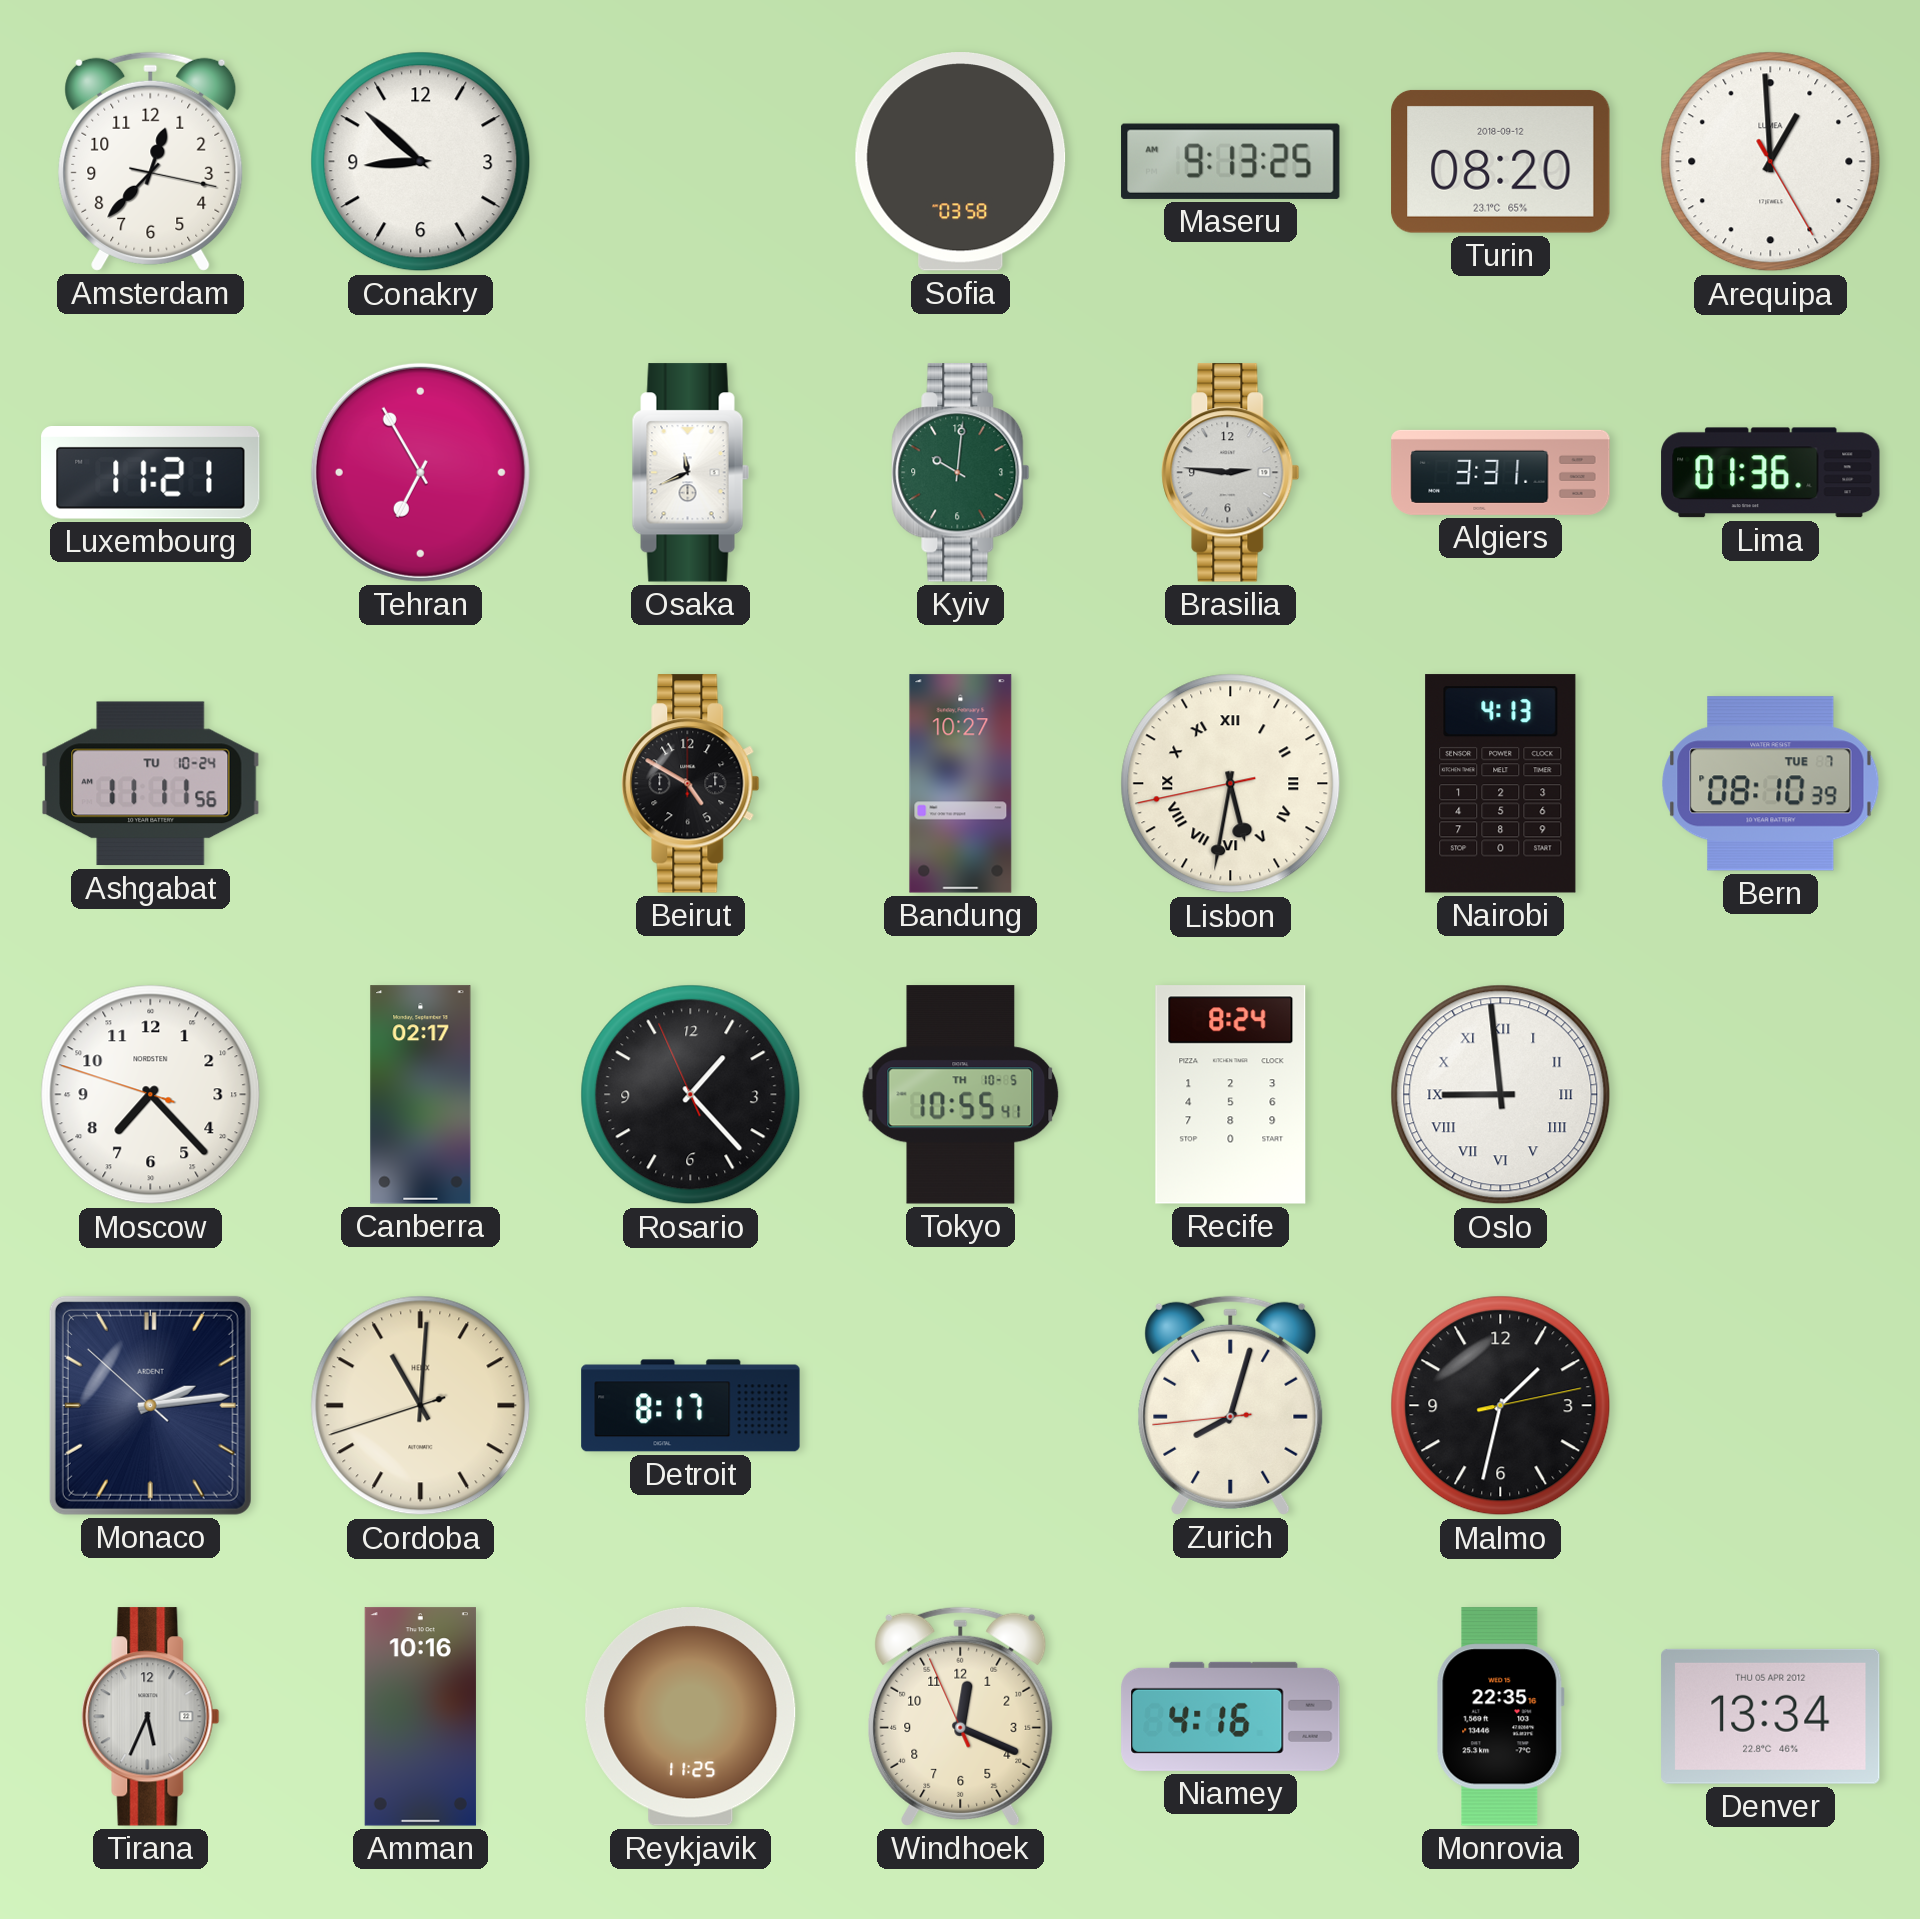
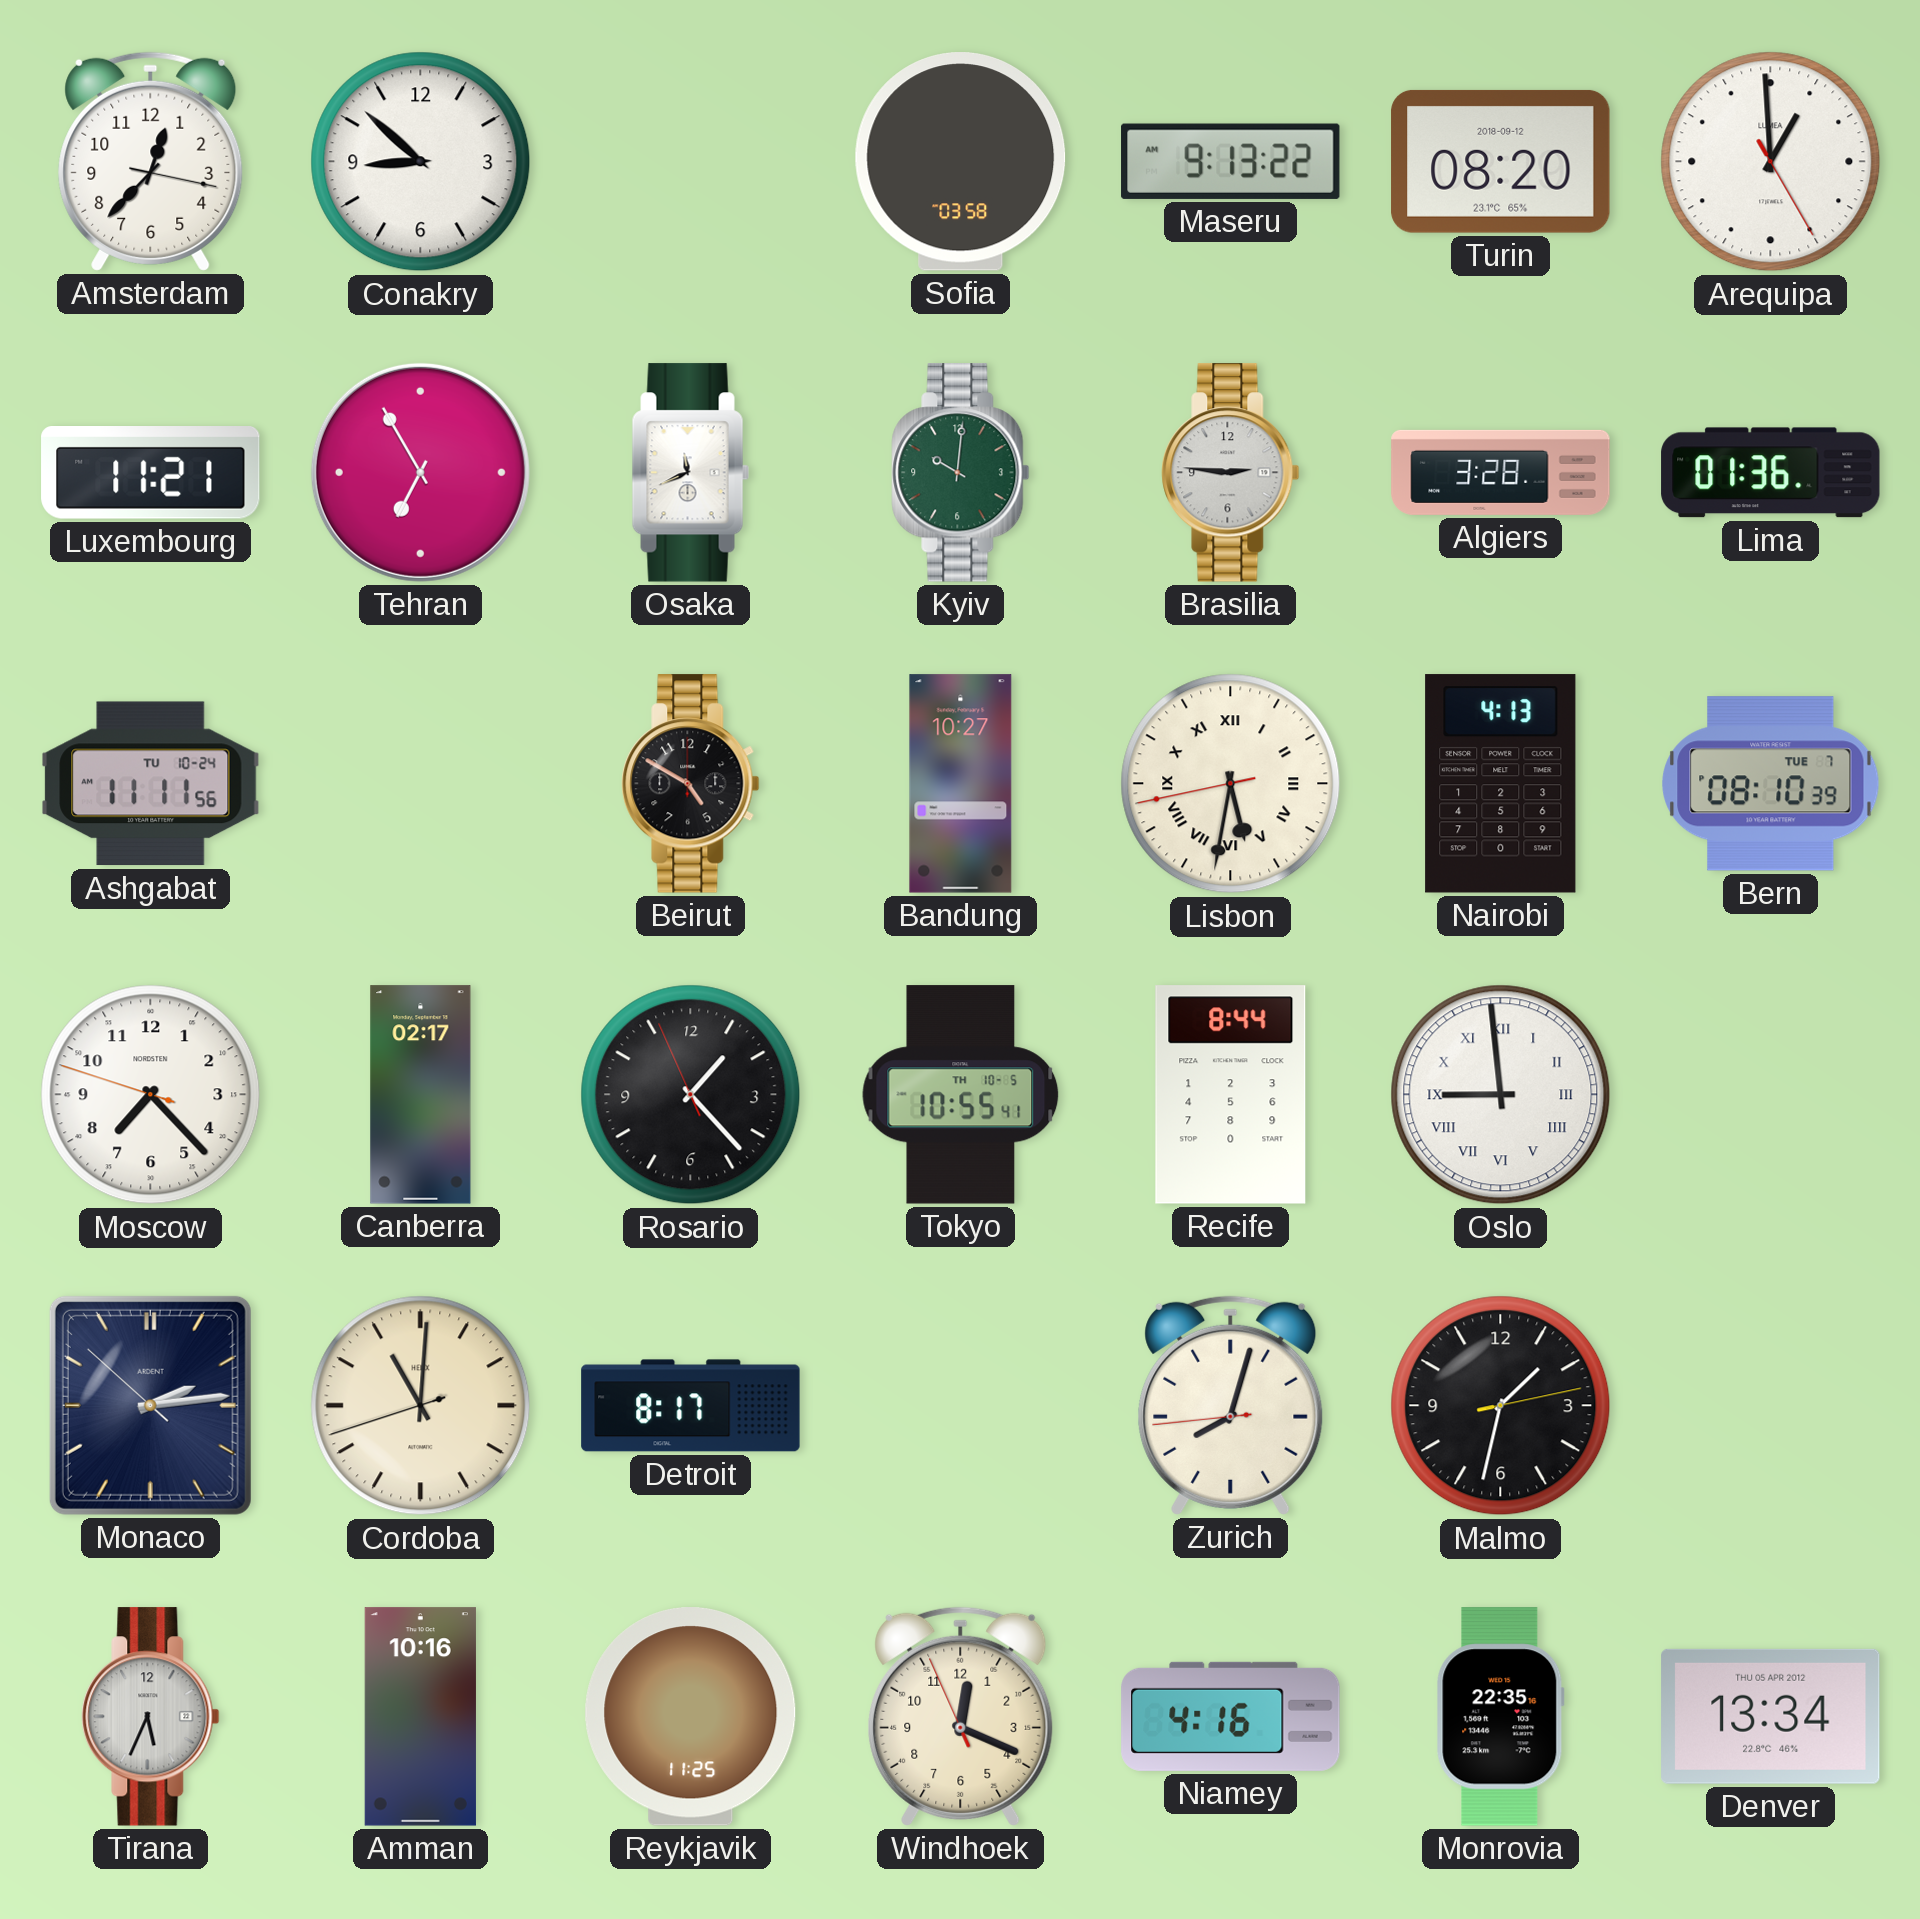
Maseru: 9:13:25 -> 9:13:22 (1231, 161)
Algiers: 3:31 -> 3:28 (1501, 472)
Recife: 8:24 -> 8:44 (1231, 1095)
